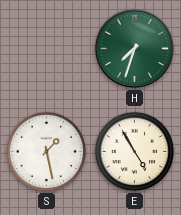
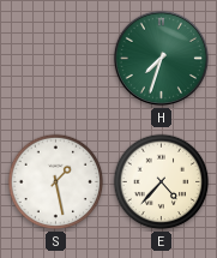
E: 4:55 -> 4:37 (162, 182)
